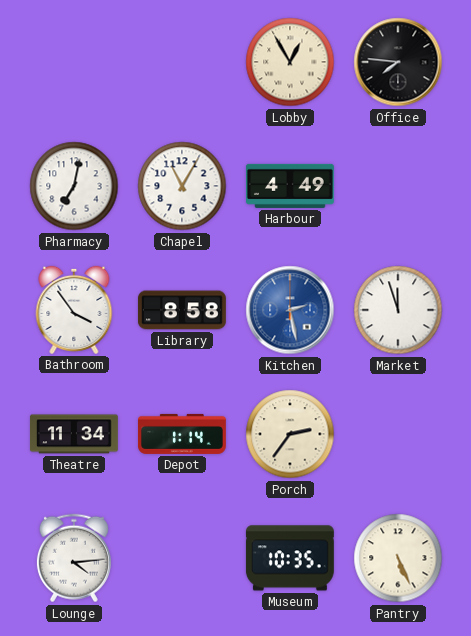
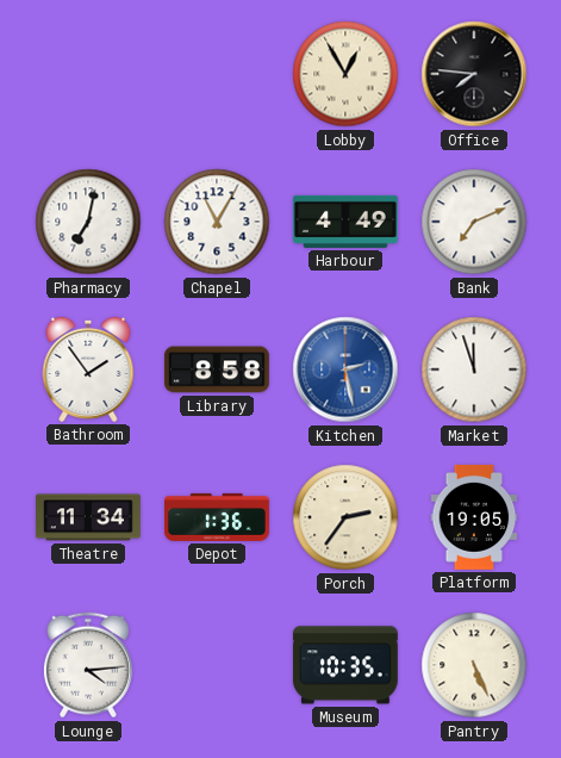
Bank: none -> 7:11 (474, 222)
Bathroom: 3:54 -> 1:54 (88, 369)
Depot: 1:14 -> 1:36 (218, 517)
Platform: none -> 19:05 (474, 517)
